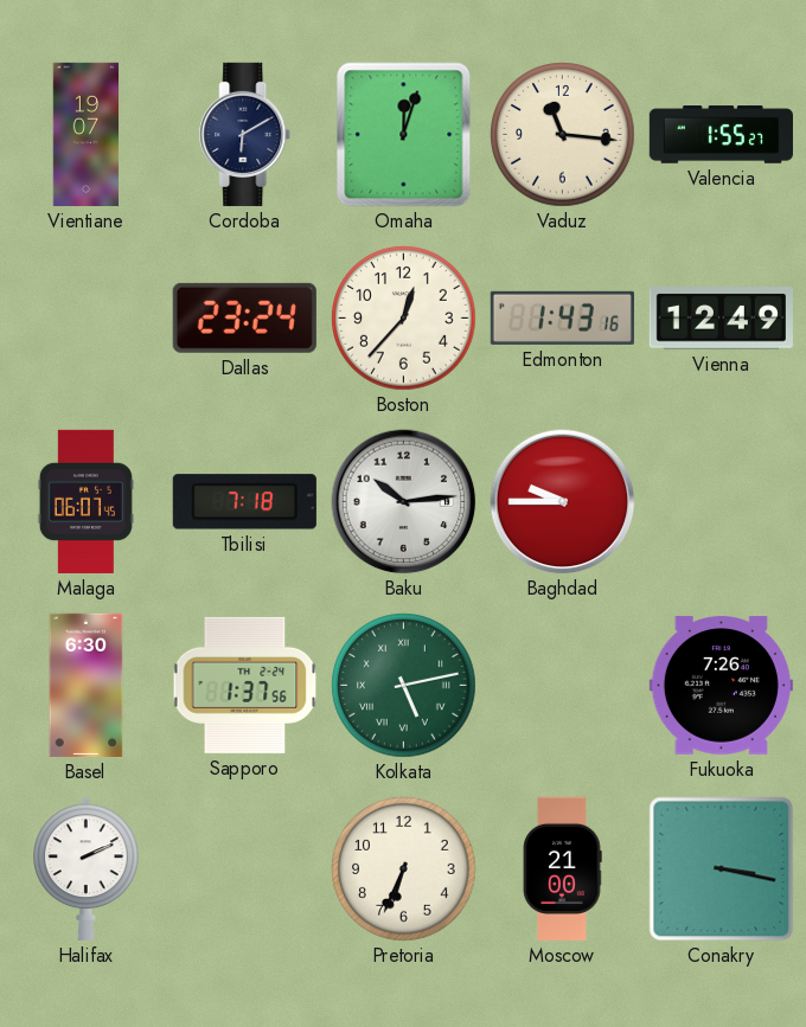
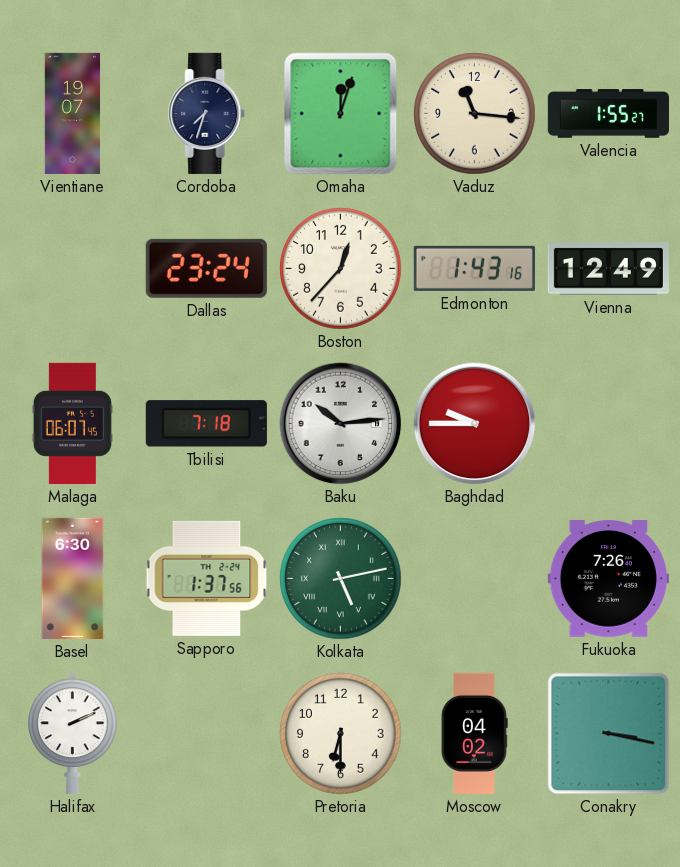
Cordoba: 6:10 -> 7:33 (207, 113)
Pretoria: 6:34 -> 6:30 (341, 734)
Moscow: 21:00 -> 04:02 (474, 733)
